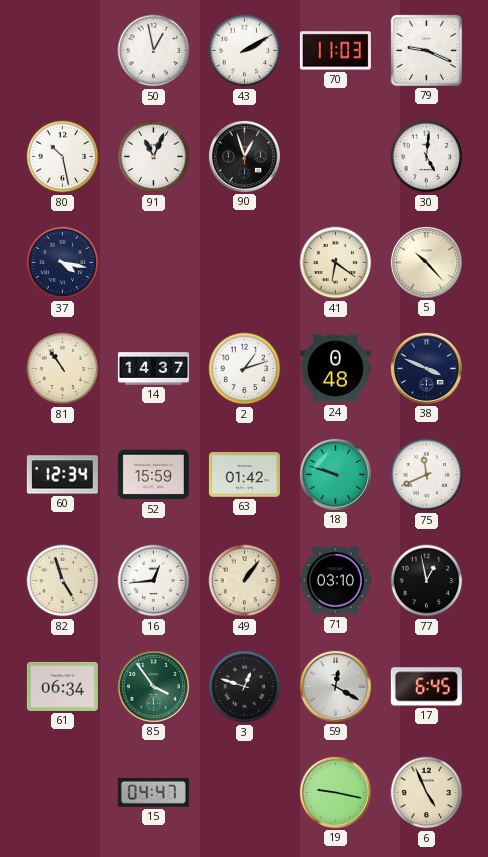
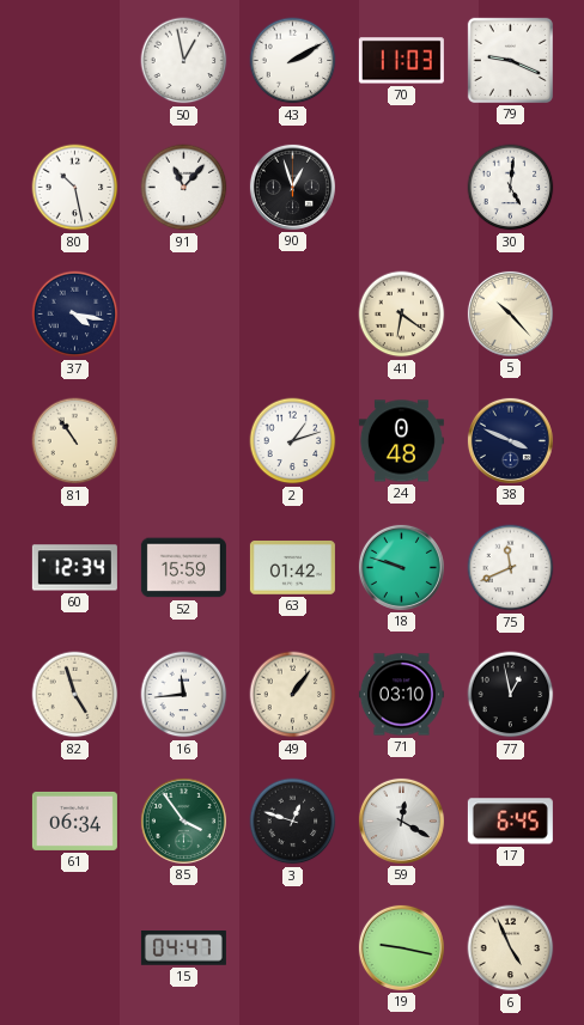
91: 11:04 -> 11:07 (184, 188)
14: 14:37 -> none (153, 369)
16: 12:44 -> 11:44 (184, 695)
